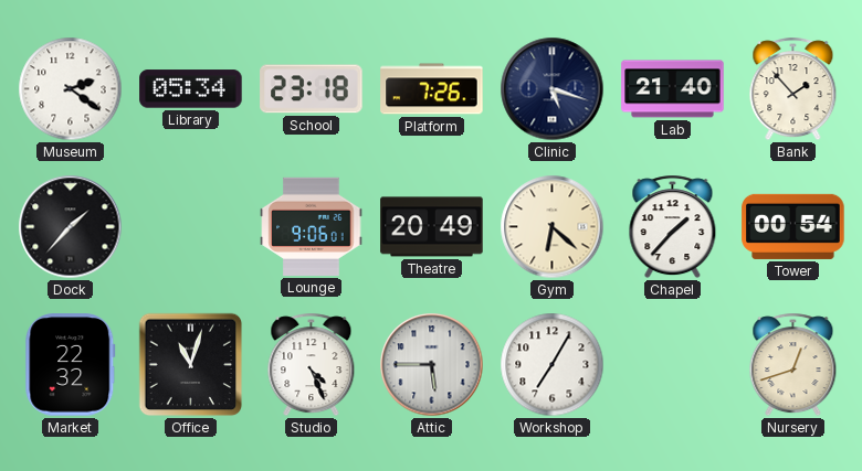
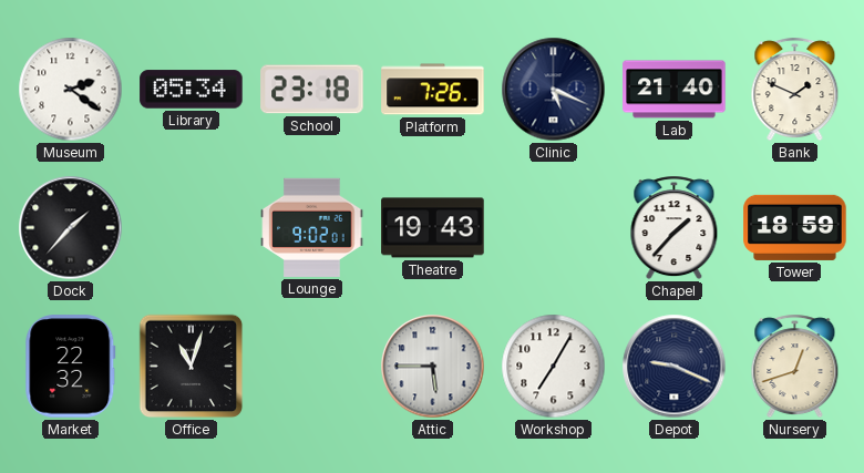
Clinic: 5:18 -> 5:19 (554, 90)
Bank: 1:53 -> 1:49 (795, 90)
Lounge: 9:06 -> 9:02 (312, 227)
Theatre: 20:49 -> 19:43 (433, 228)
Gym: 6:22 -> none (553, 227)
Tower: 00:54 -> 18:59 (795, 227)
Studio: 4:26 -> none (312, 365)
Depot: none -> 9:19 (675, 367)
